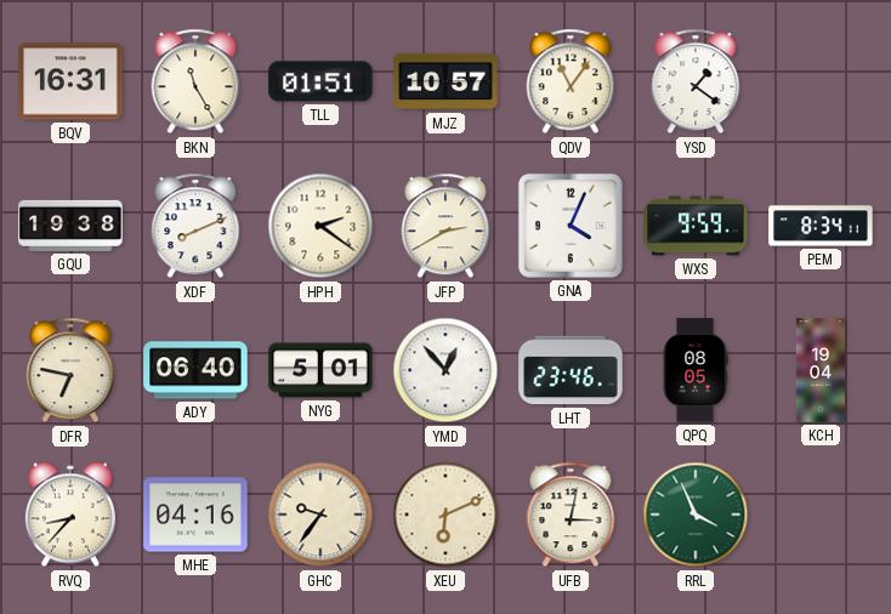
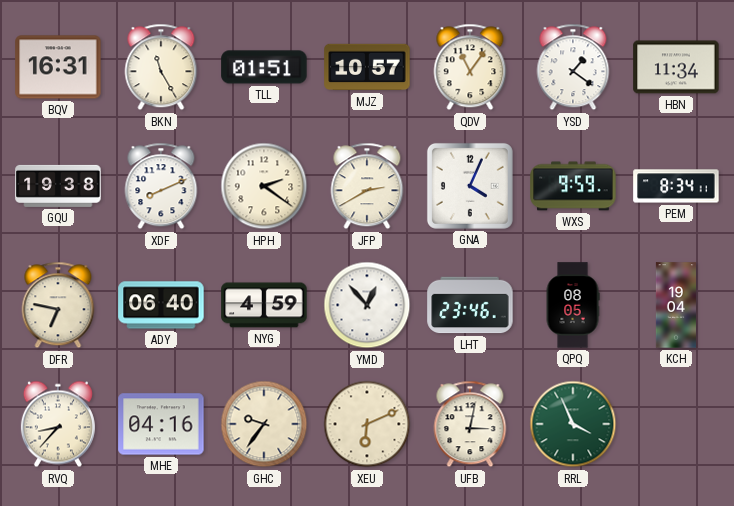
HBN: none -> 11:34 (676, 67)
NYG: 5:01 -> 4:59 (264, 305)
